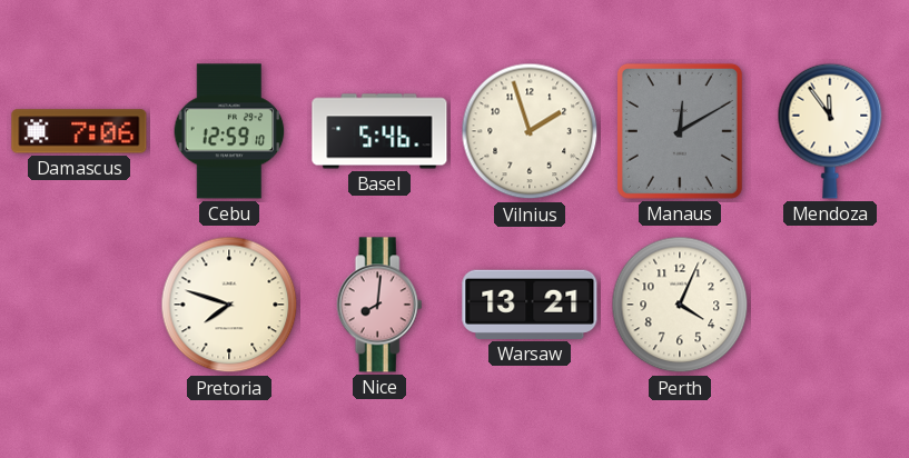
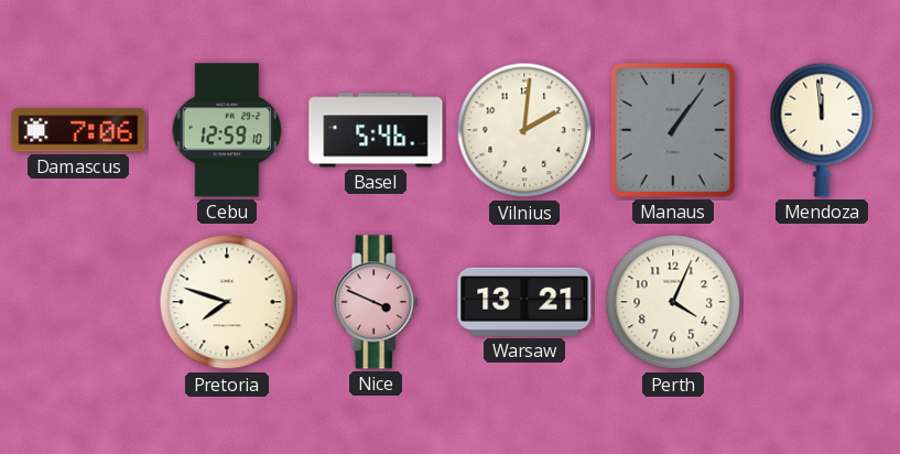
Vilnius: 1:57 -> 2:01 (524, 130)
Manaus: 12:10 -> 1:06 (673, 130)
Mendoza: 11:54 -> 11:59 (822, 130)
Nice: 8:01 -> 3:49 (376, 302)
